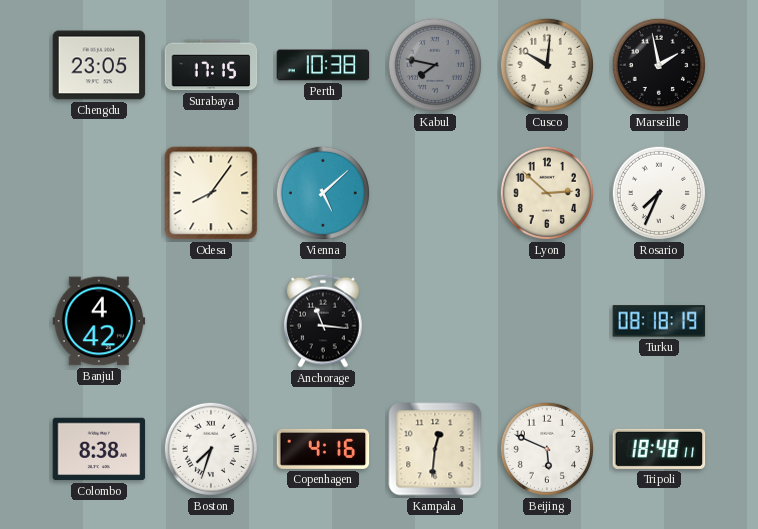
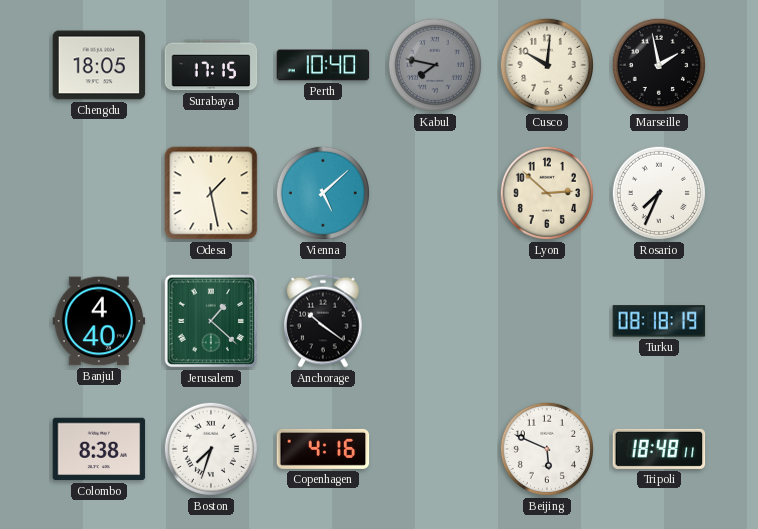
Chengdu: 23:05 -> 18:05 (99, 65)
Perth: 10:38 -> 10:40 (323, 65)
Odesa: 8:06 -> 1:28 (211, 193)
Banjul: 4:42 -> 4:40 (99, 321)
Jerusalem: none -> 1:22 (211, 321)
Anchorage: 11:16 -> 10:21 (324, 321)
Kampala: 12:31 -> none (435, 449)
